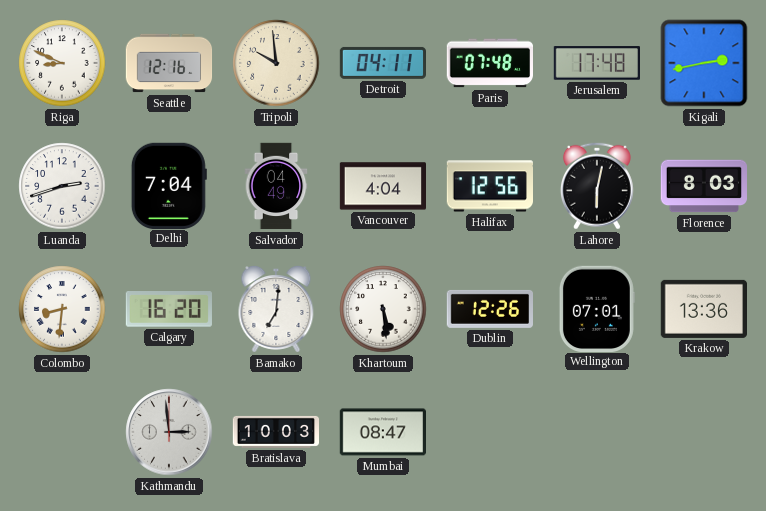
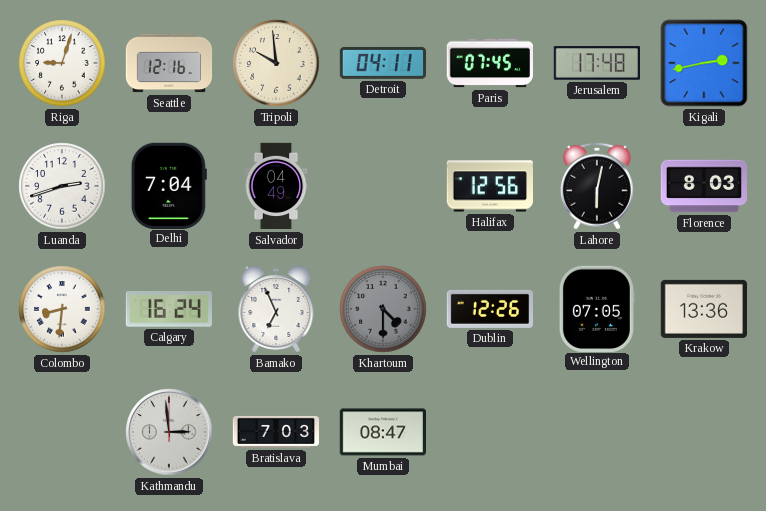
Riga: 8:49 -> 9:03 (62, 63)
Paris: 07:48 -> 07:45 (489, 63)
Vancouver: 4:04 -> none (382, 186)
Calgary: 16:20 -> 16:24 (169, 310)
Bamako: 7:01 -> 6:56 (276, 310)
Khartoum: 5:29 -> 4:30 (383, 309)
Khartoum dial: white -> grey (383, 309)
Wellington: 07:01 -> 07:05 (597, 308)
Bratislava: 10:03 -> 7:03 (276, 432)
